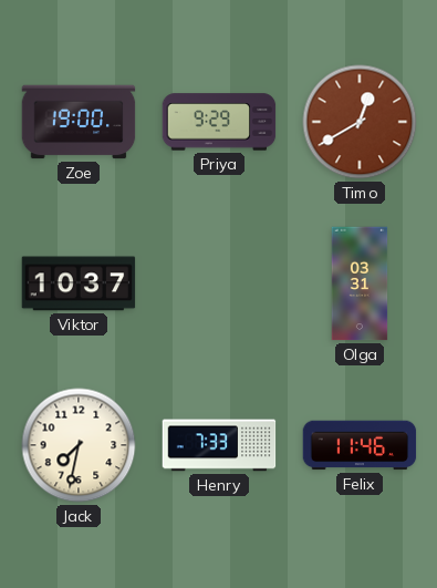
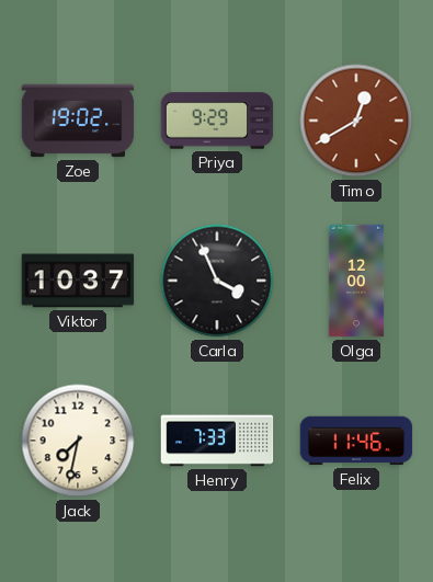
Zoe: 19:00 -> 19:02 (78, 121)
Carla: none -> 3:56 (217, 281)
Olga: 03:31 -> 12:00 (356, 281)
